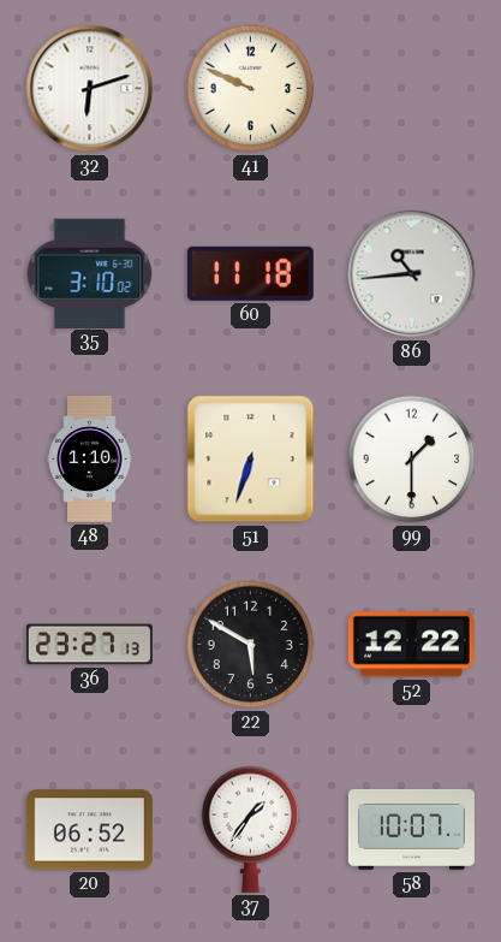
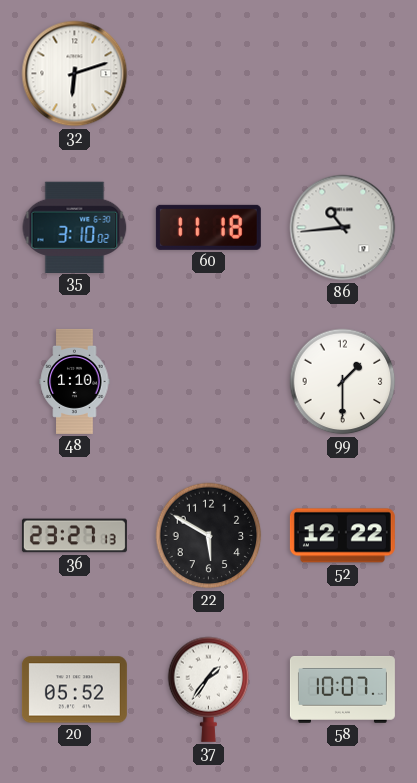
41: 9:49 -> none (251, 89)
51: 6:33 -> none (251, 460)
20: 06:52 -> 05:52 (74, 690)
